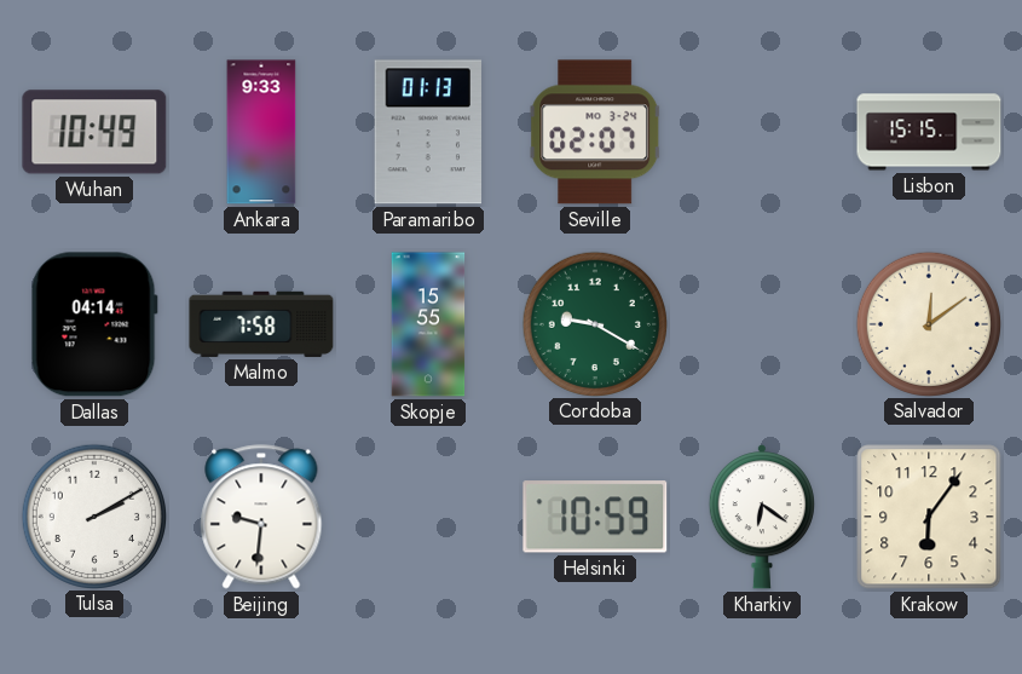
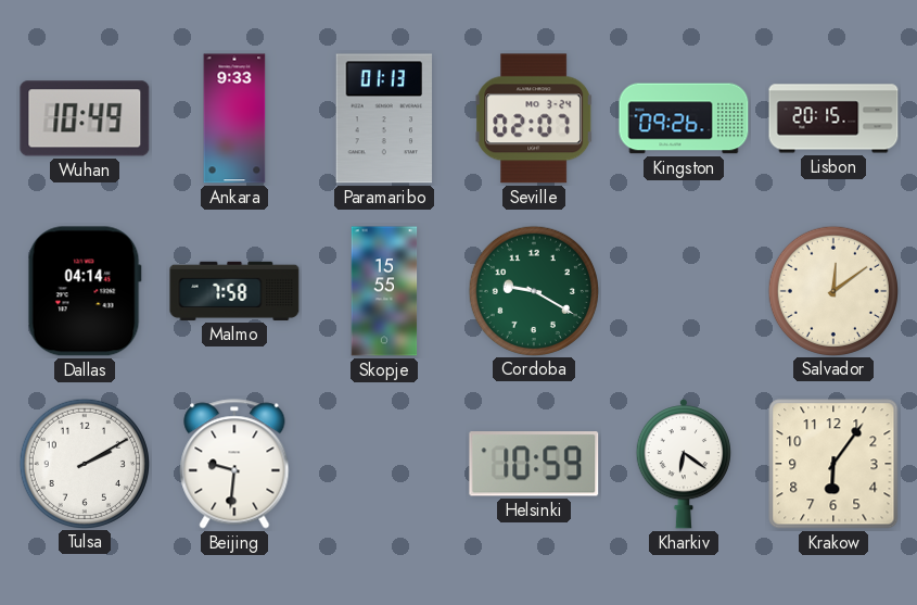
Kingston: none -> 09:26 (684, 118)
Lisbon: 15:15 -> 20:15 (833, 118)
